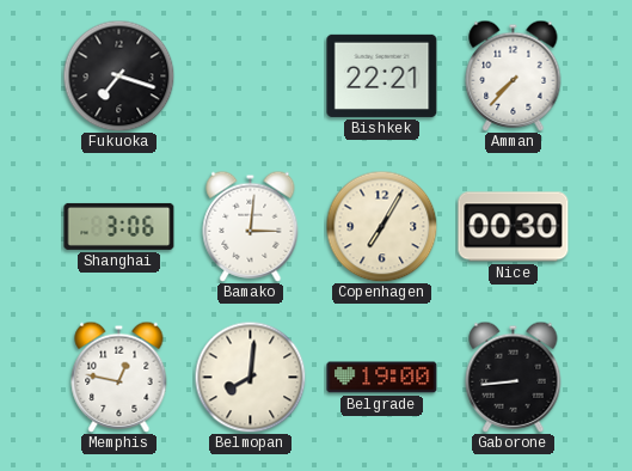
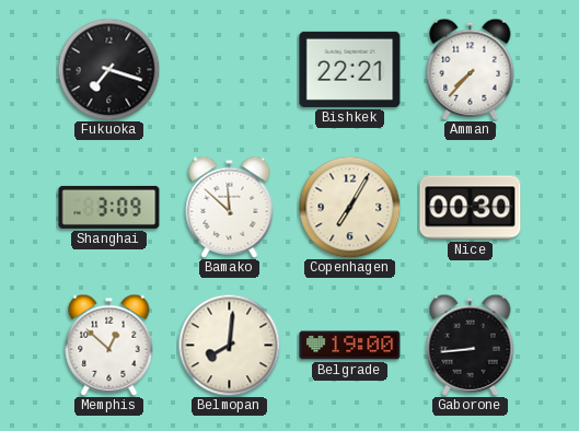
Shanghai: 3:06 -> 3:09 (109, 207)
Bamako: 3:01 -> 11:52 (230, 207)
Memphis: 12:47 -> 12:52 (109, 345)
